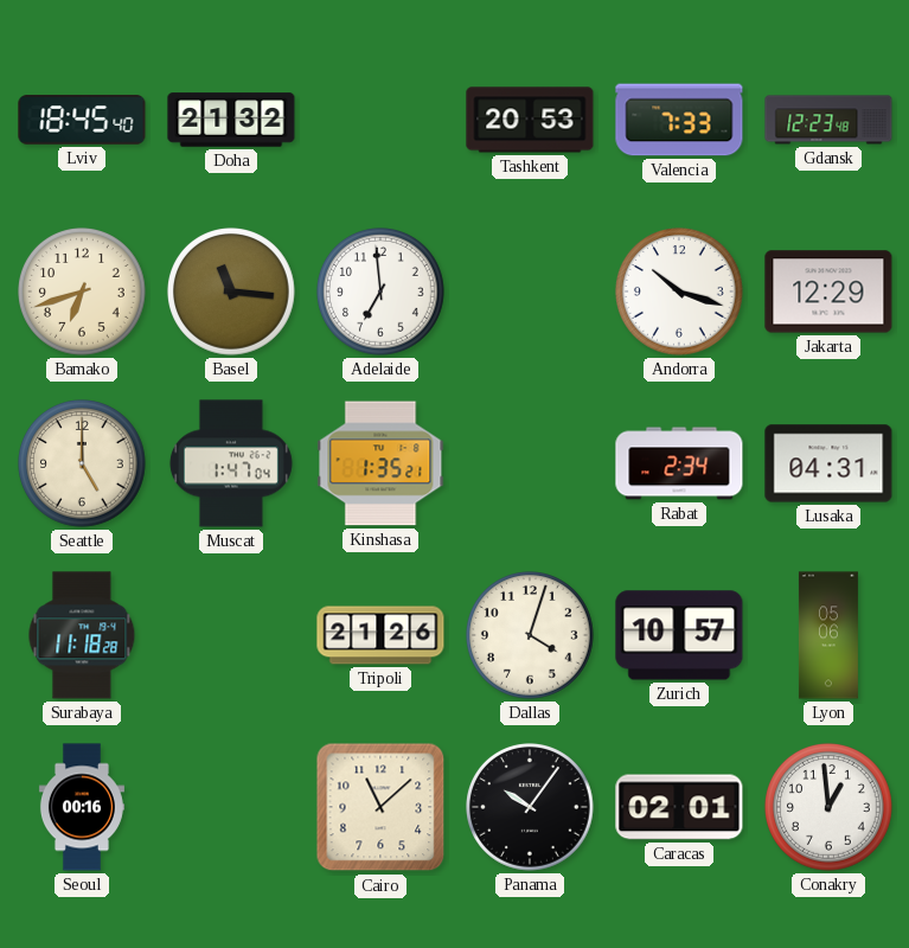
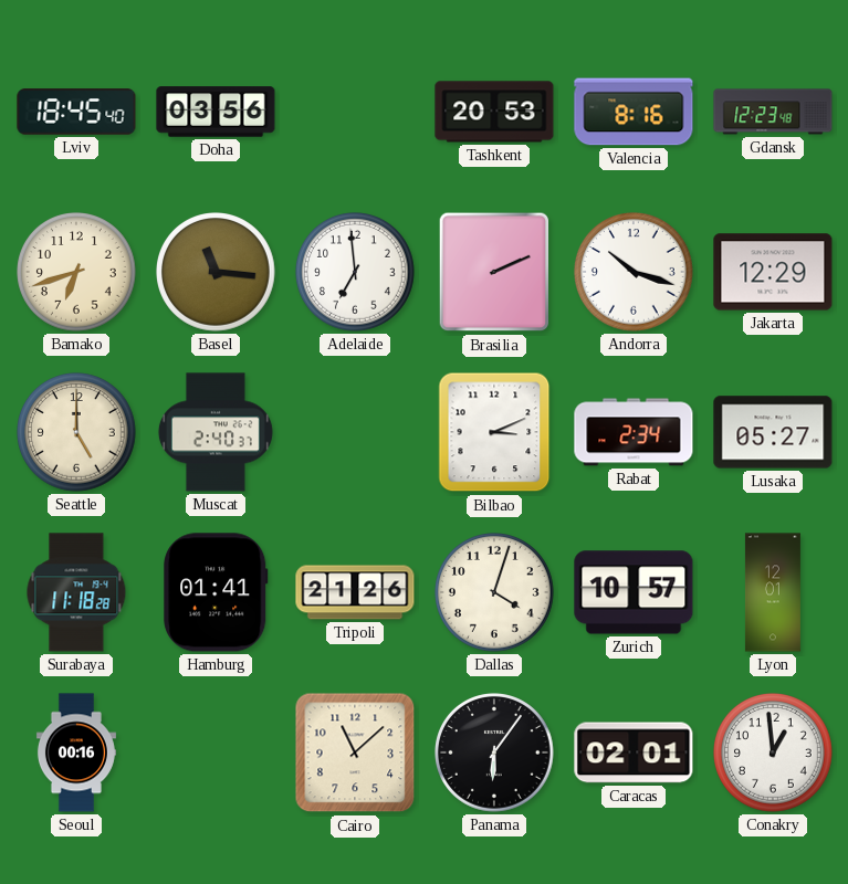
Doha: 21:32 -> 03:56 (216, 112)
Valencia: 7:33 -> 8:16 (634, 112)
Brasilia: none -> 2:11 (494, 272)
Muscat: 1:47 -> 2:40 (216, 432)
Kinshasa: 1:35 -> none (380, 463)
Bilbao: none -> 3:11 (494, 432)
Lusaka: 04:31 -> 05:27 (773, 432)
Hamburg: none -> 01:41 (216, 592)
Lyon: 05:06 -> 12:01 (773, 592)
Panama: 10:06 -> 6:06 (495, 754)
